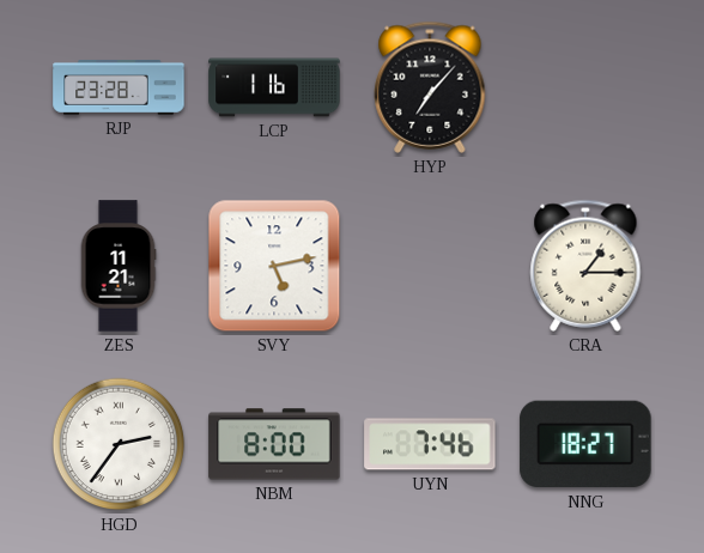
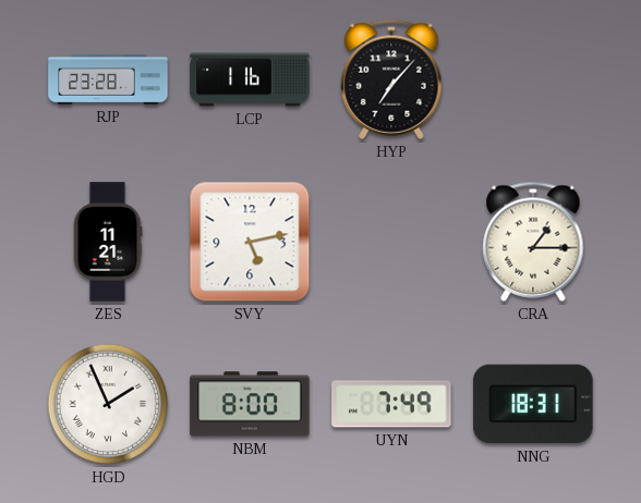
HGD: 2:36 -> 1:56 (108, 404)
UYN: 7:46 -> 7:49 (391, 404)
NNG: 18:27 -> 18:31 (533, 404)
